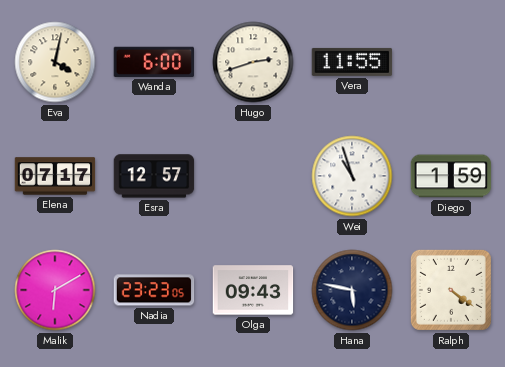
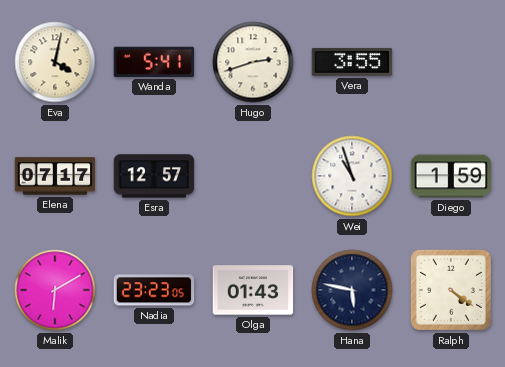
Wanda: 6:00 -> 5:41 (154, 62)
Vera: 11:55 -> 3:55 (352, 62)
Olga: 09:43 -> 01:43 (253, 290)
